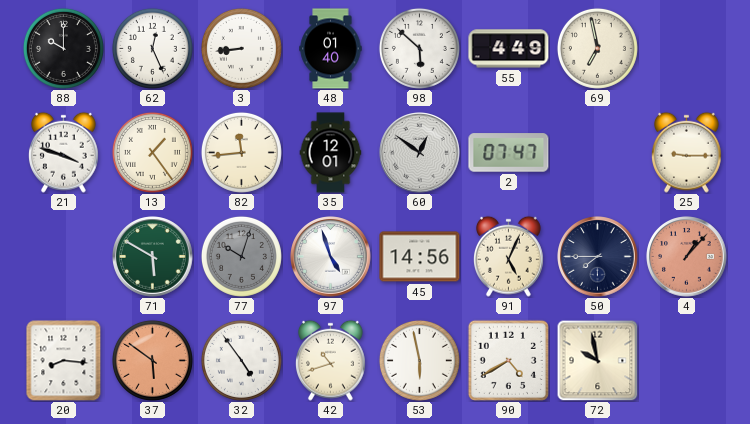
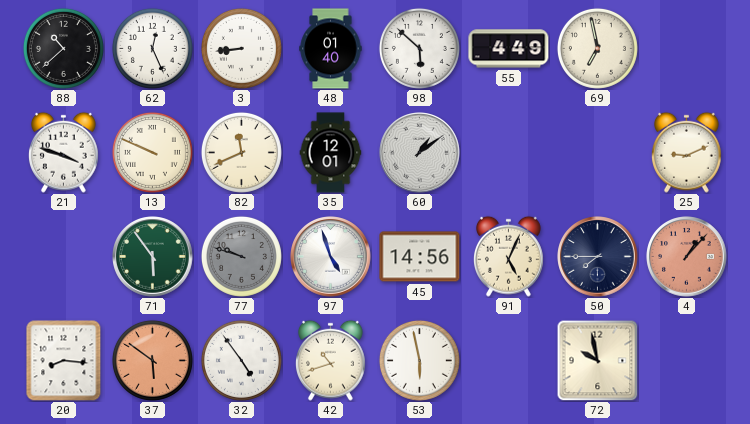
88: 10:00 -> 10:38 (63, 48)
13: 1:24 -> 9:49 (152, 152)
82: 11:44 -> 11:41 (241, 152)
60: 12:51 -> 1:09 (420, 153)
2: 07:47 -> none (509, 153)
25: 9:15 -> 9:11 (687, 152)
71: 5:50 -> 5:54 (153, 257)
77: 10:03 -> 9:48 (241, 256)
90: 4:40 -> none (508, 360)
